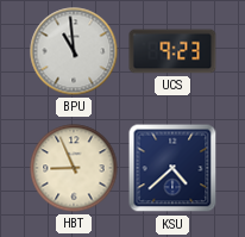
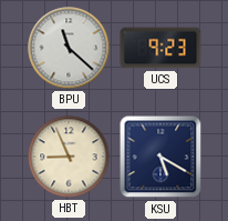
BPU: 10:59 -> 11:22 (69, 48)
KSU: 4:38 -> 5:20 (160, 157)
